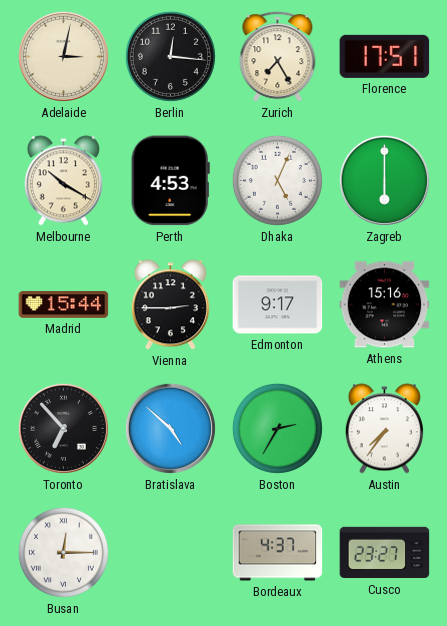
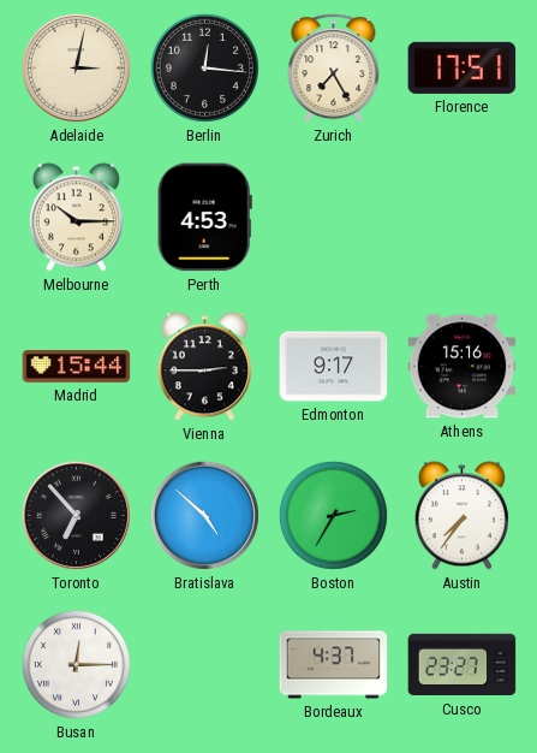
Melbourne: 10:20 -> 10:15 (76, 218)
Dhaka: 5:04 -> none (277, 180)
Zagreb: 6:00 -> none (384, 180)
